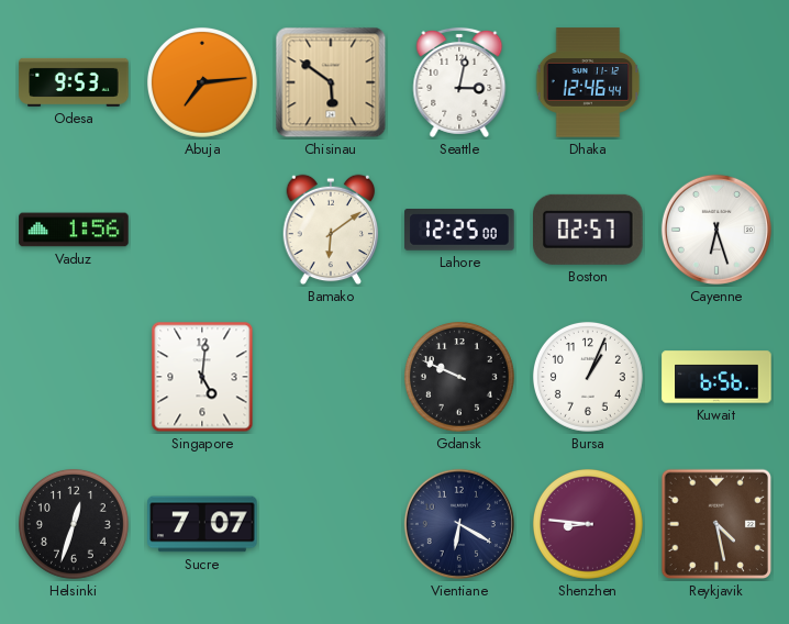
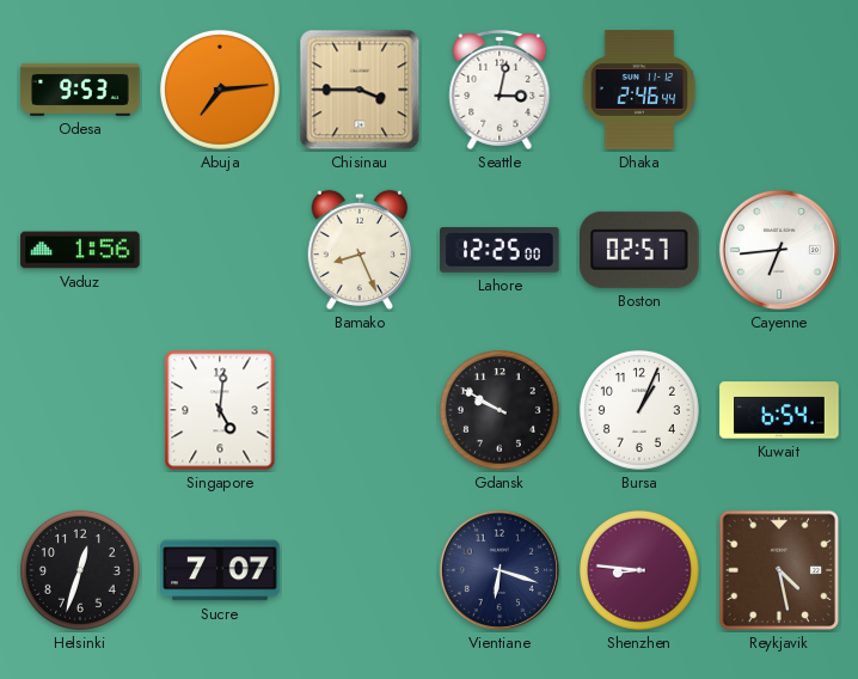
Chisinau: 5:51 -> 3:45 (360, 90)
Dhaka: 12:46 -> 2:46 (639, 90)
Bamako: 6:09 -> 8:26 (360, 250)
Cayenne: 6:27 -> 6:44 (779, 250)
Gdansk: 9:49 -> 9:50 (500, 410)
Kuwait: 6:56 -> 6:54 (779, 410)
Vientiane: 6:20 -> 6:18 (500, 570)
